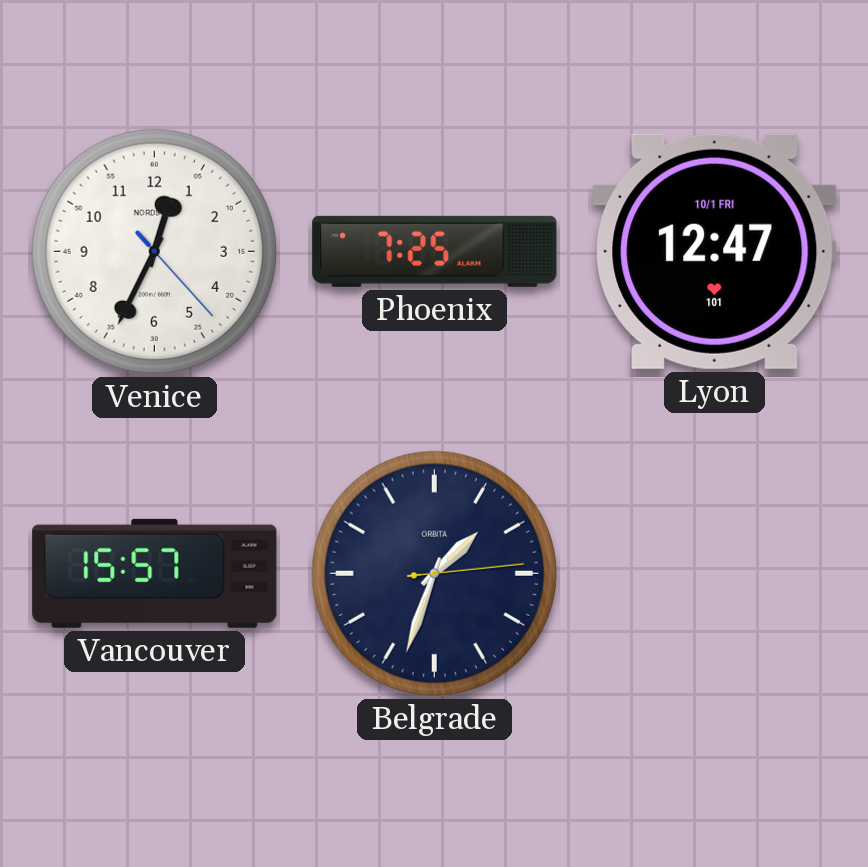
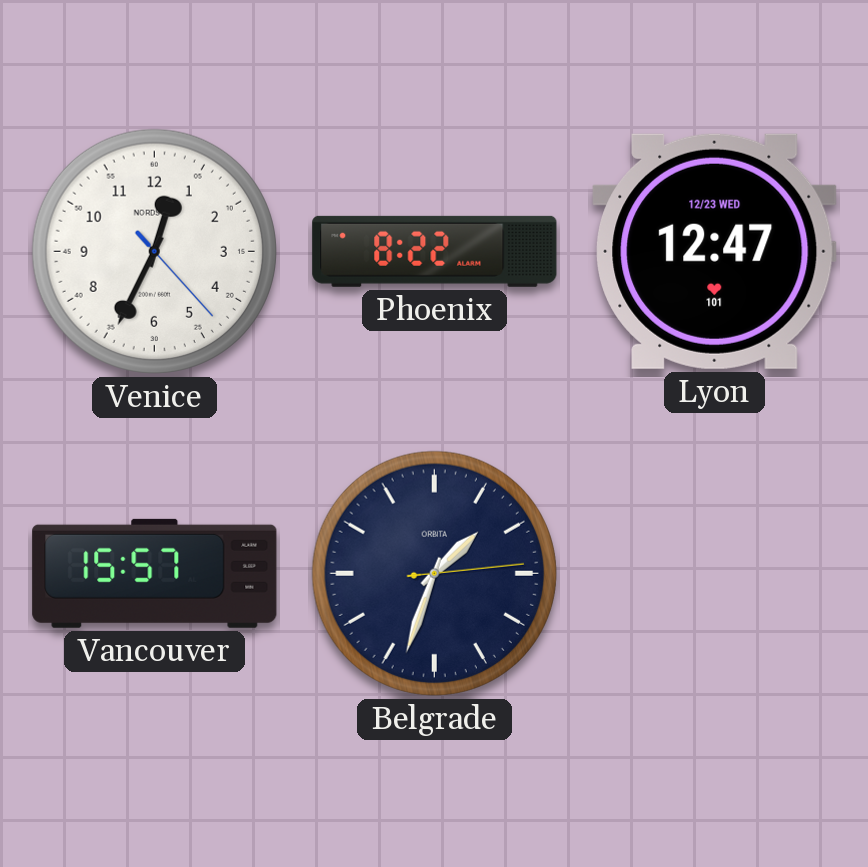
Phoenix: 7:25 -> 8:22 (435, 251)
Lyon date: 10/1 FRI -> 12/23 WED (715, 251)
